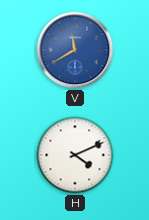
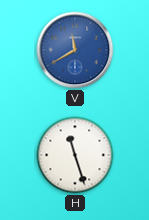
H: 4:11 -> 11:27 (75, 155)
